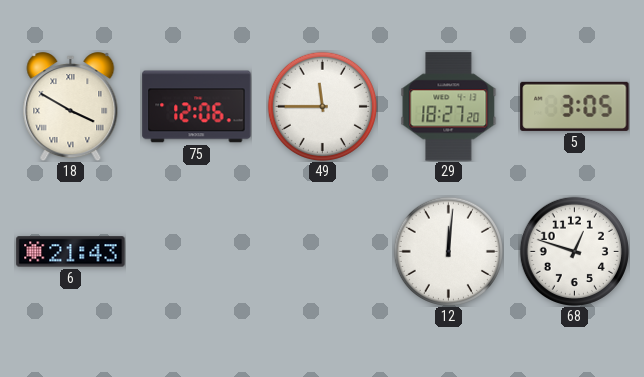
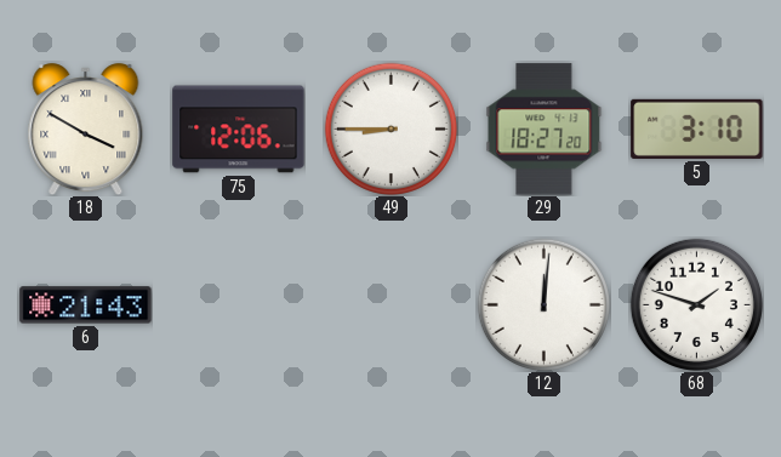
49: 11:45 -> 8:45 (390, 128)
5: 3:05 -> 3:10 (697, 128)
68: 12:48 -> 1:48 (696, 304)
